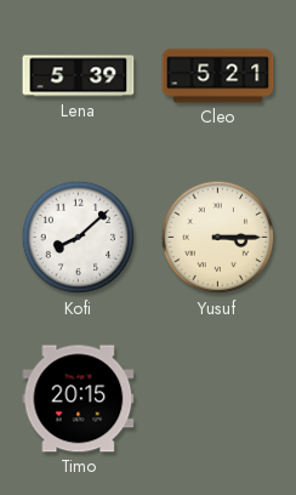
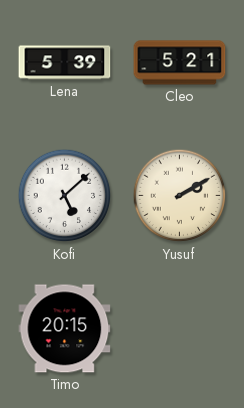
Kofi: 8:08 -> 5:08 (65, 196)
Yusuf: 3:15 -> 2:10 (180, 196)
